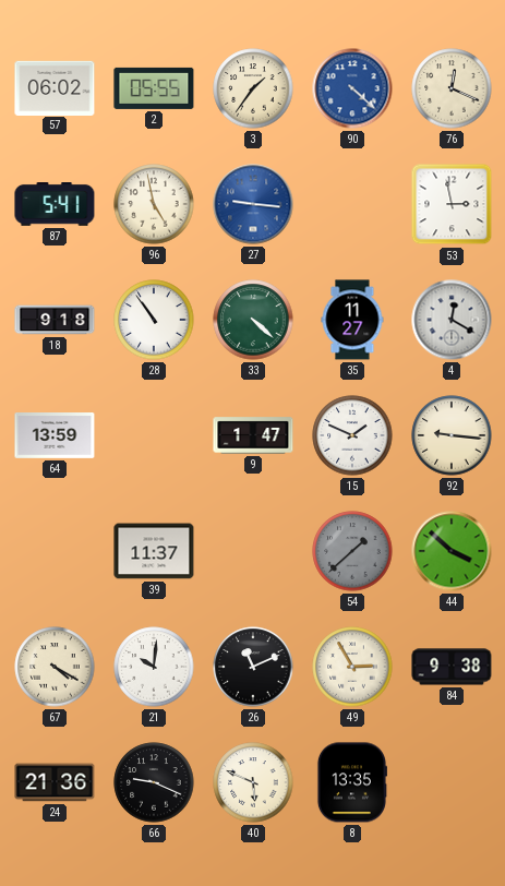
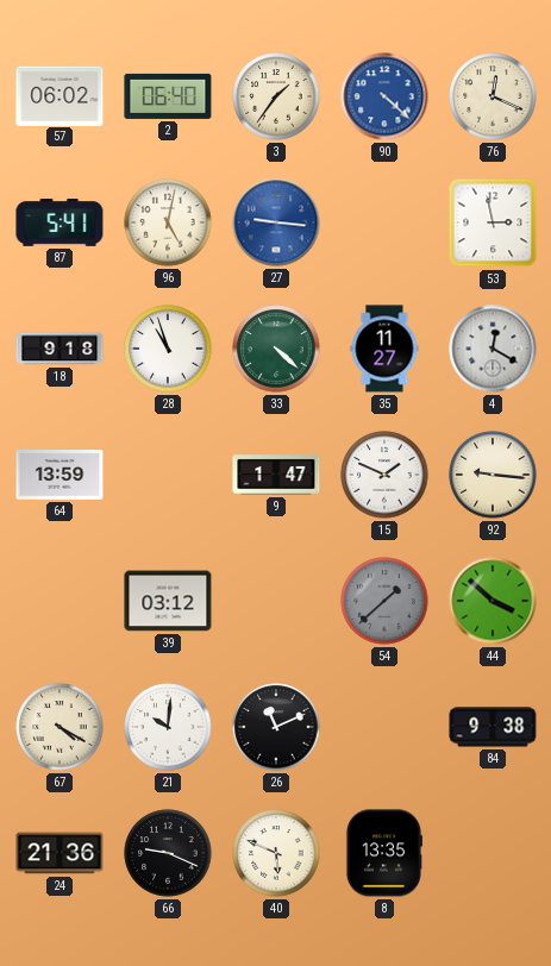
2: 05:55 -> 06:40 (168, 96)
96: 4:58 -> 5:02 (168, 222)
28: 10:54 -> 10:57 (168, 349)
39: 11:37 -> 03:12 (168, 601)
49: 2:55 -> none (352, 667)
